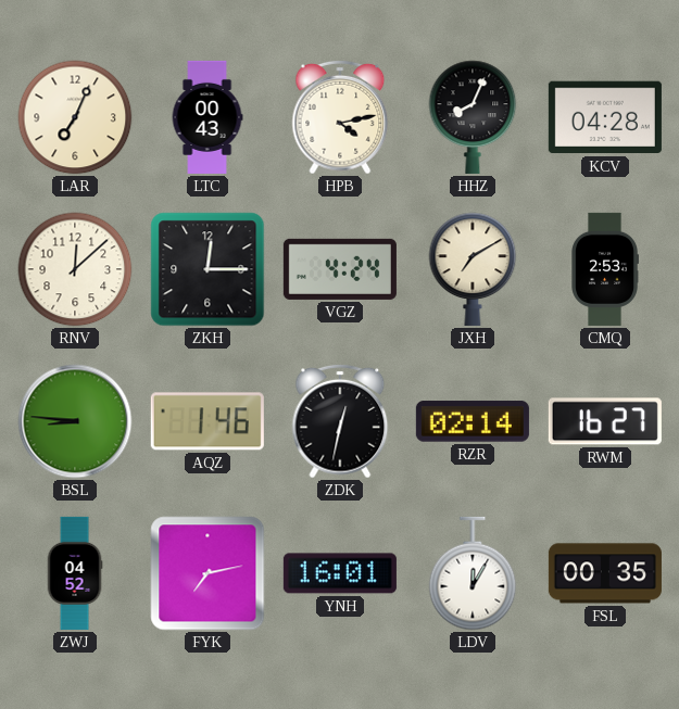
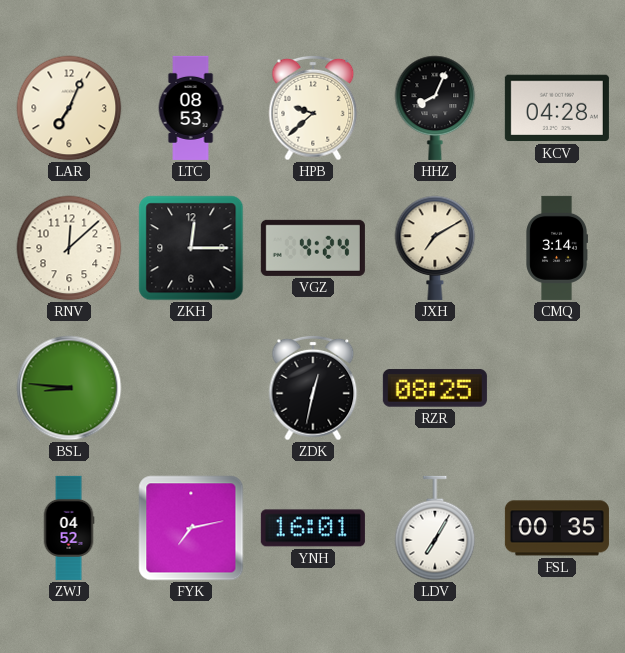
LTC: 00:43 -> 08:53 (191, 108)
HPB: 4:13 -> 9:38 (313, 108)
CMQ: 2:53 -> 3:14 (557, 248)
AQZ: 1:46 -> none (208, 421)
RZR: 02:14 -> 08:25 (435, 388)
RWM: 16:27 -> none (605, 421)
LDV: 12:05 -> 7:05 (435, 528)
